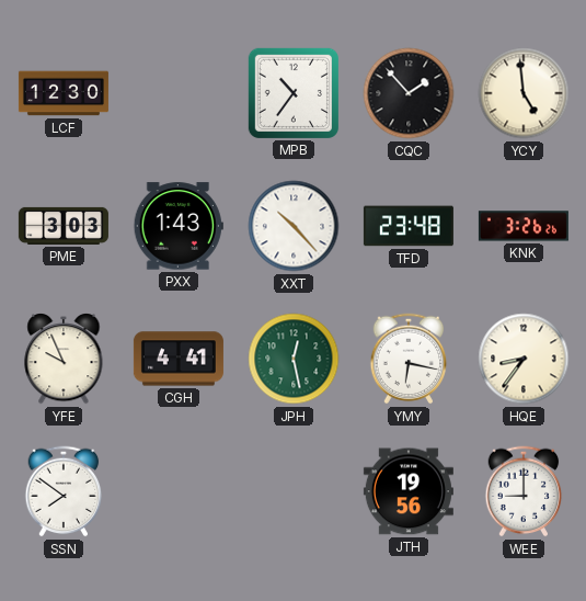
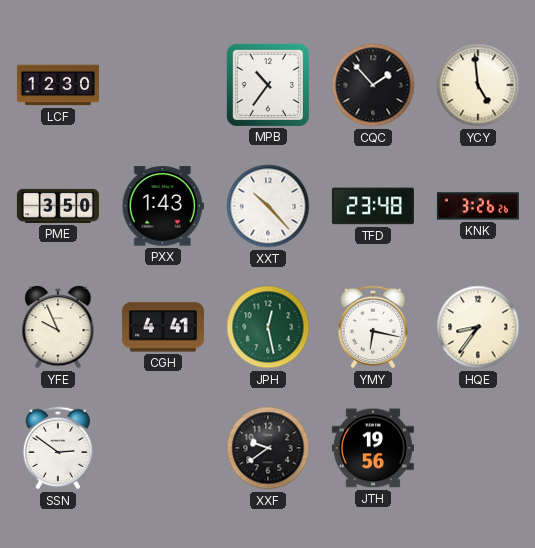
PME: 3:03 -> 3:50 (58, 206)
SSN: 7:51 -> 2:51 (58, 448)
XXF: none -> 9:39 (268, 448)
WEE: 9:00 -> none (524, 491)
